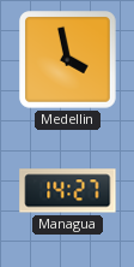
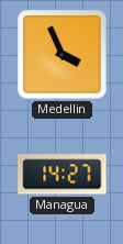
Medellin: 3:58 -> 3:56 (63, 55)
